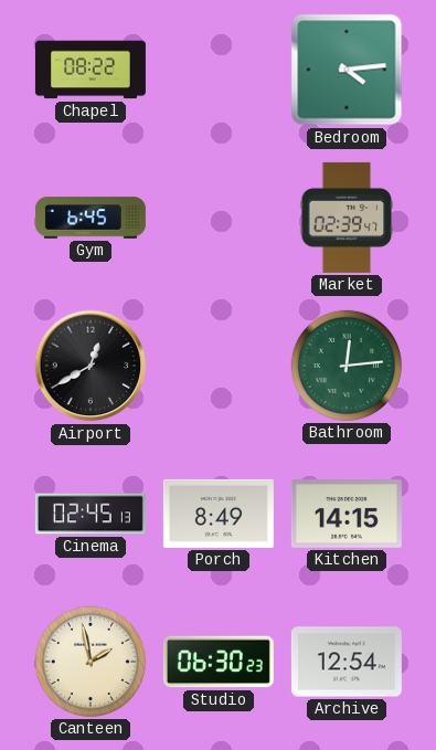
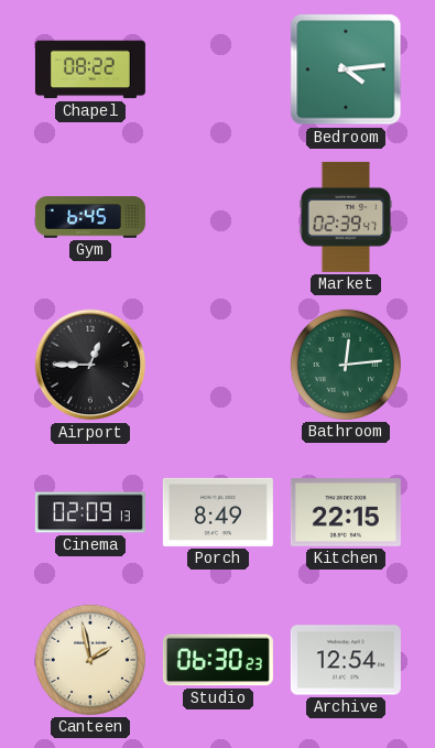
Airport: 12:40 -> 12:45 (90, 365)
Cinema: 02:45 -> 02:09 (90, 512)
Kitchen: 14:15 -> 22:15 (346, 513)
